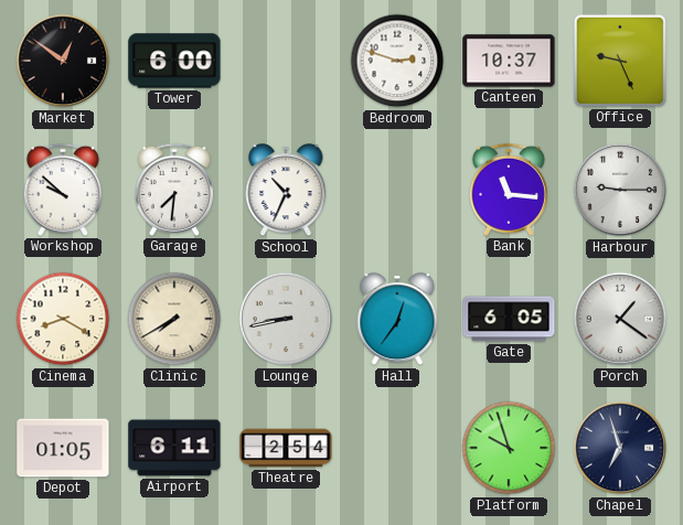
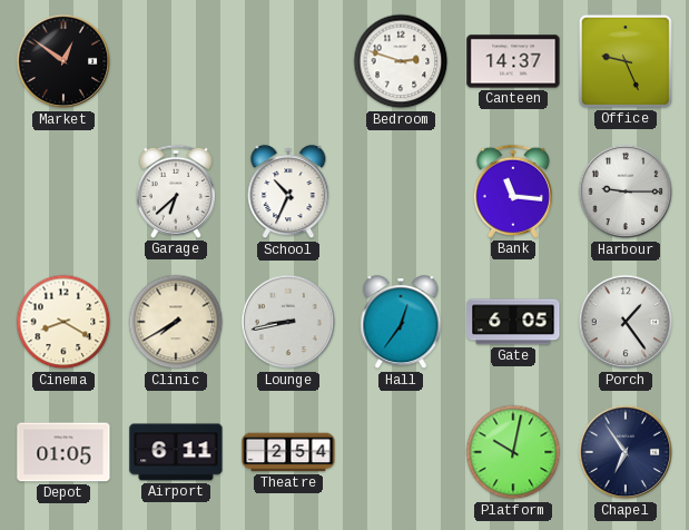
Tower: 6:00 -> none (174, 61)
Canteen: 10:37 -> 14:37 (513, 61)
Workshop: 9:52 -> none (63, 190)
Garage: 7:31 -> 6:38 (176, 192)
Porch: 1:21 -> 1:24 (626, 322)
Platform: 9:57 -> 10:02 (513, 452)
Chapel: 6:57 -> 6:54 (626, 452)
